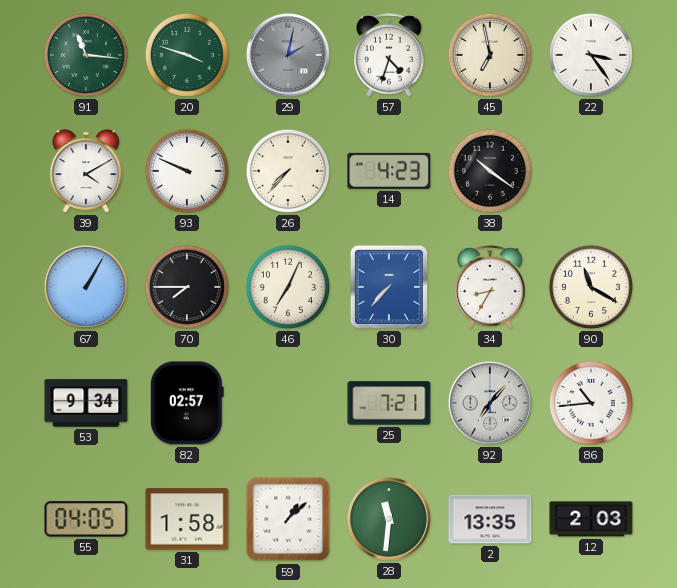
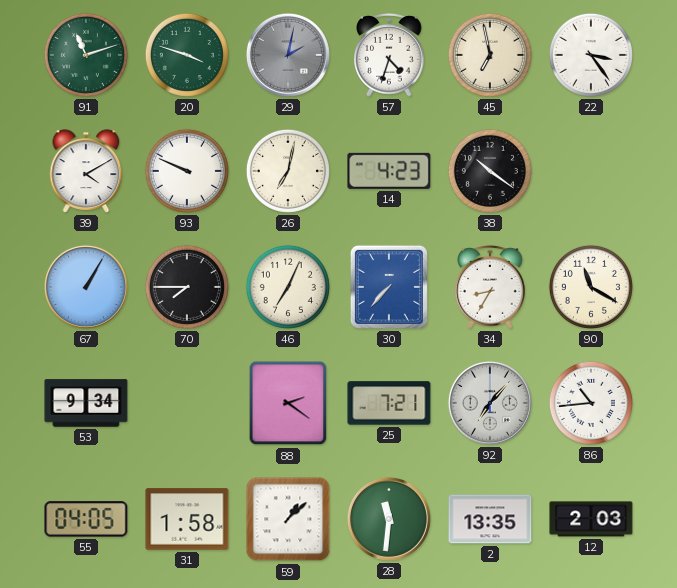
91: 11:16 -> 11:12 (86, 55)
26: 7:37 -> 7:02 (288, 171)
82: 02:57 -> none (187, 403)
88: none -> 2:21 (288, 403)
